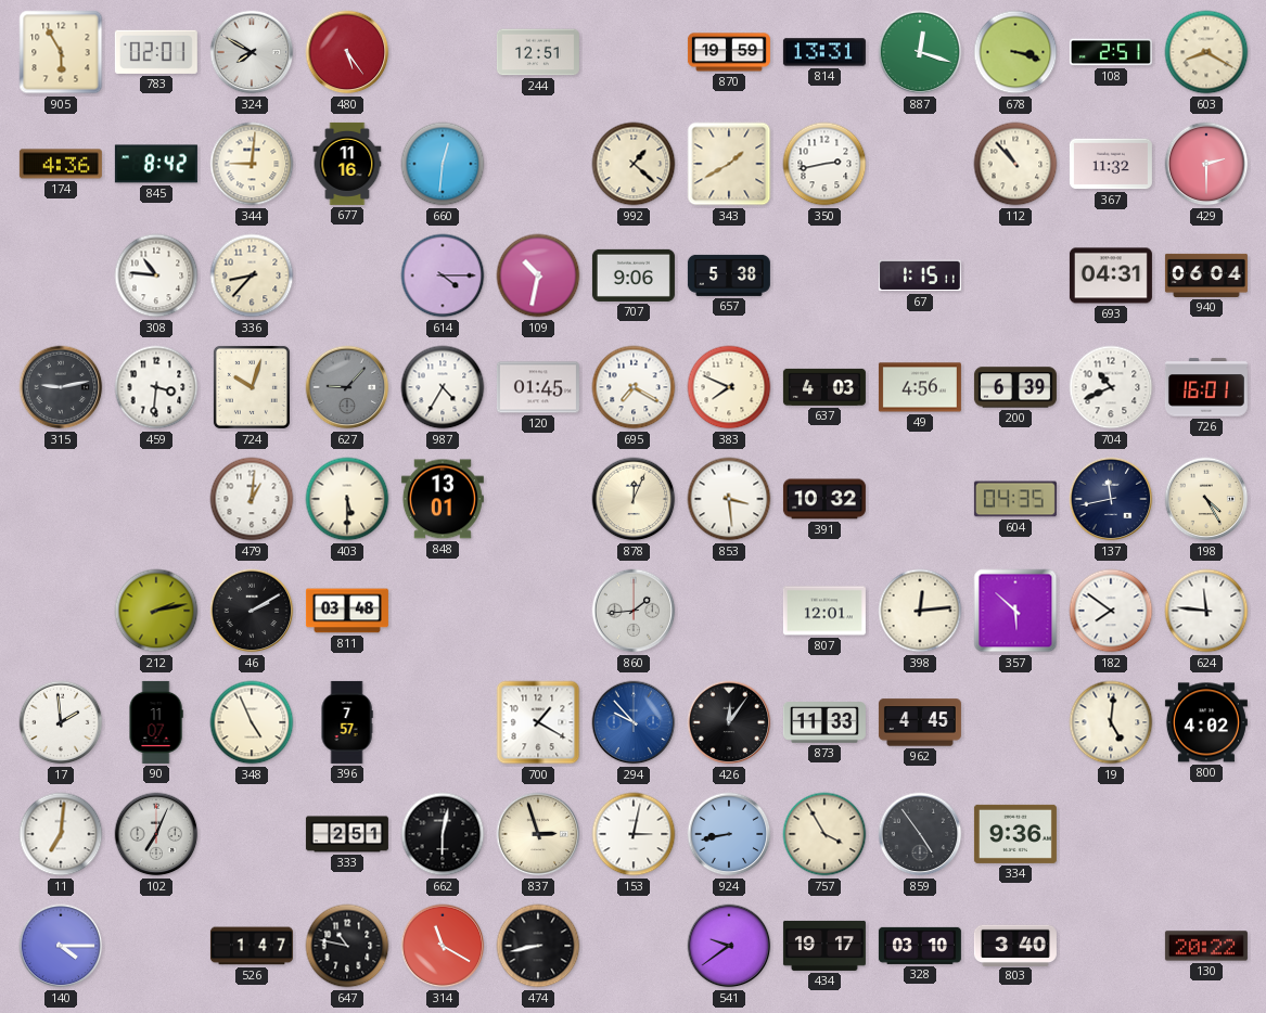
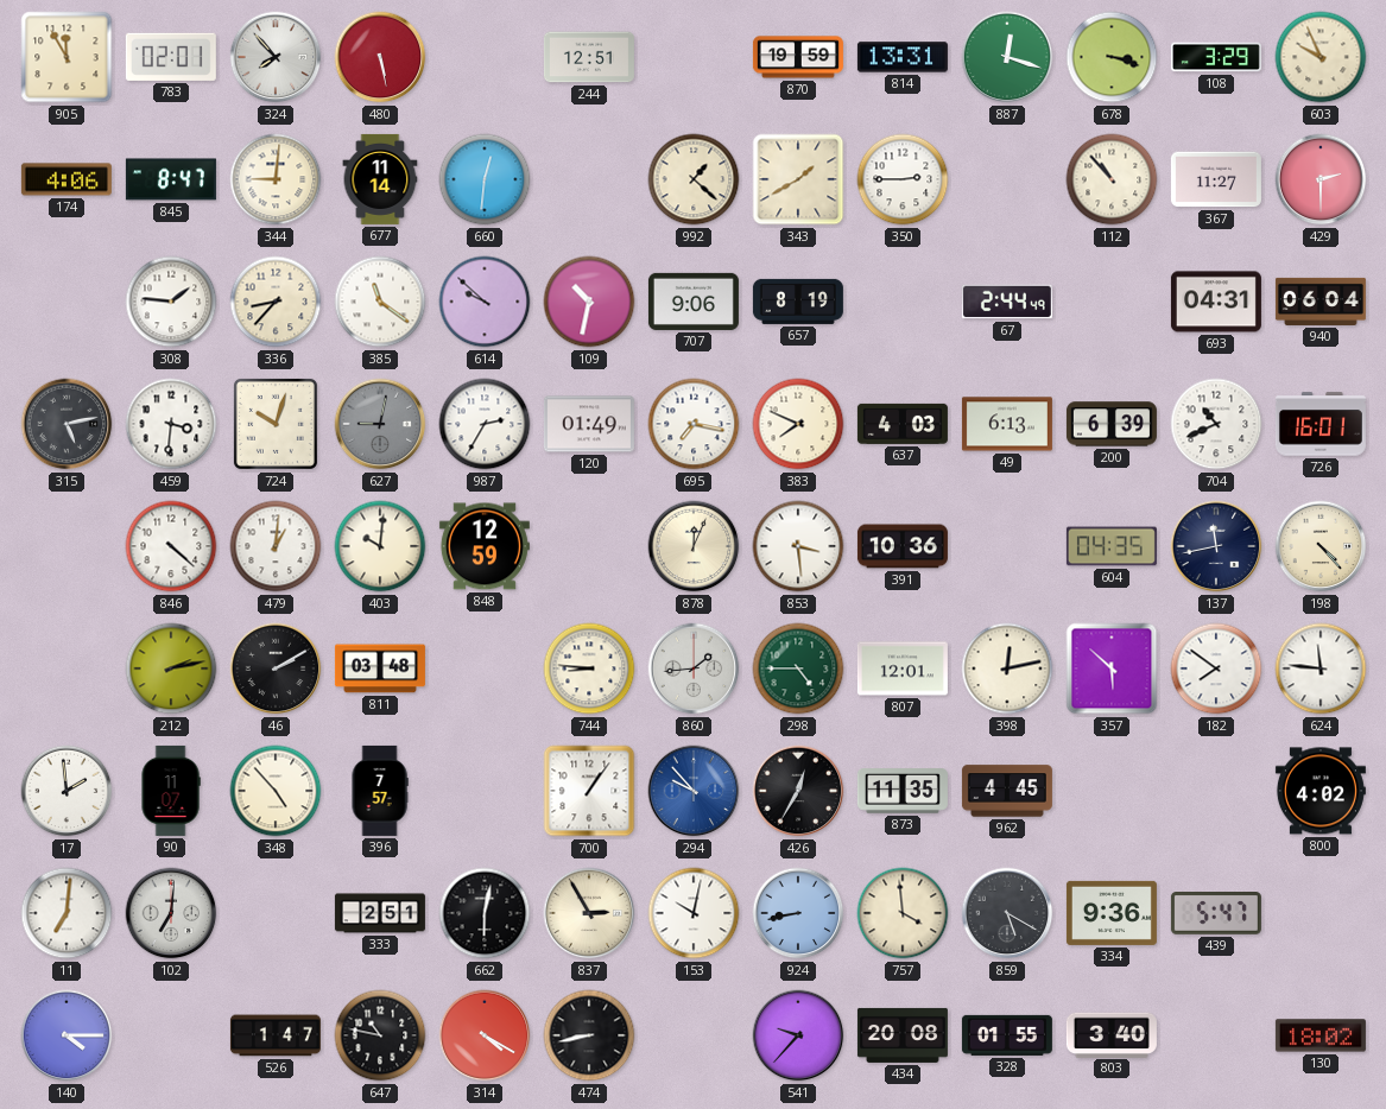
905: 5:55 -> 11:55 (67, 57)
324: 7:50 -> 7:53 (276, 57)
480: 5:24 -> 5:28 (380, 57)
108: 2:51 -> 3:29 (1216, 57)
603: 8:20 -> 9:56 (1321, 57)
174: 4:36 -> 4:06 (67, 179)
845: 8:42 -> 8:47 (171, 179)
677: 11:16 -> 11:14 (380, 179)
350: 2:43 -> 2:45 (903, 179)
367: 11:32 -> 11:27 (1216, 179)
308: 10:46 -> 1:46 (171, 302)
385: none -> 11:21 (380, 302)
614: 4:15 -> 9:52 (485, 302)
657: 5:38 -> 8:19 (798, 302)
67: 1:15 -> 2:44 (1007, 302)
315: 9:13 -> 5:13 (67, 424)
627: 9:07 -> 9:02 (380, 424)
987: 4:35 -> 2:35 (485, 424)
120: 01:45 -> 01:49 (589, 424)
695: 7:20 -> 7:17 (694, 424)
49: 4:56 -> 6:13 (1007, 424)
846: none -> 4:22 (171, 546)
403: 5:30 -> 10:01 (380, 546)
848: 13:01 -> 12:59 (485, 546)
391: 10:32 -> 10:36 (903, 546)
198: 4:25 -> 4:23 (1321, 546)
744: none -> 8:46 (589, 668)
298: none -> 4:45 (798, 668)
398: 12:14 -> 12:13 (1007, 668)
348: 4:56 -> 4:53 (276, 791)
700: 1:20 -> 1:06 (589, 791)
426: 12:06 -> 12:35 (798, 791)
873: 11:33 -> 11:35 (903, 792)
19: 5:01 -> none (1111, 722)
102: 7:04 -> 7:01 (171, 913)
837: 2:57 -> 2:55 (589, 913)
153: 3:02 -> 10:02 (694, 913)
757: 3:55 -> 3:59 (903, 913)
859: 4:54 -> 5:20 (1007, 913)
439: none -> 5:47 (1216, 914)
314: 11:20 -> 4:20 (485, 1035)
541: 9:39 -> 9:37 (798, 1035)
434: 19:17 -> 20:08 (903, 1035)
328: 03:10 -> 01:55 (1007, 1035)
130: 20:22 -> 18:02 (1321, 1035)
